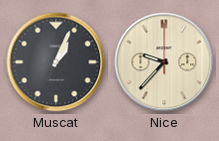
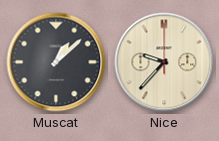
Muscat: 1:04 -> 1:08 (56, 62)
